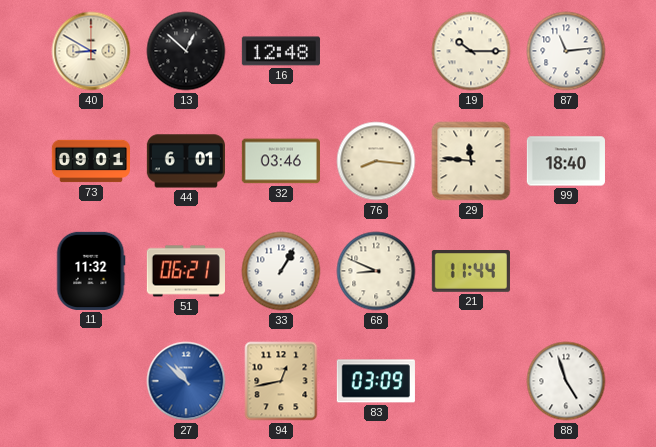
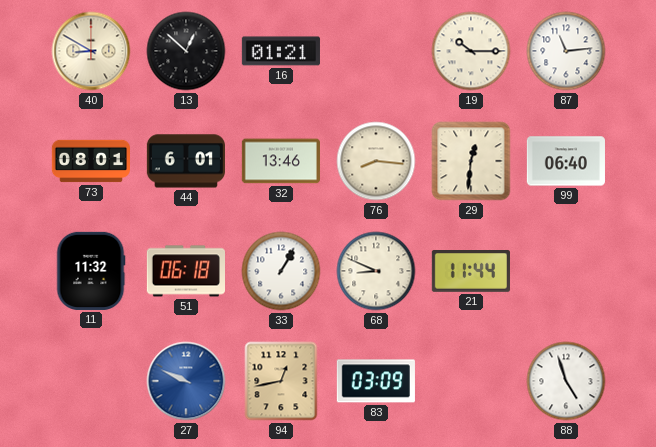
16: 12:48 -> 01:21 (280, 51)
73: 09:01 -> 08:01 (90, 161)
32: 03:46 -> 13:46 (281, 161)
29: 11:46 -> 12:31 (471, 161)
99: 18:40 -> 06:40 (566, 161)
51: 06:21 -> 06:18 (185, 271)
27: 10:52 -> 9:49 (186, 381)
